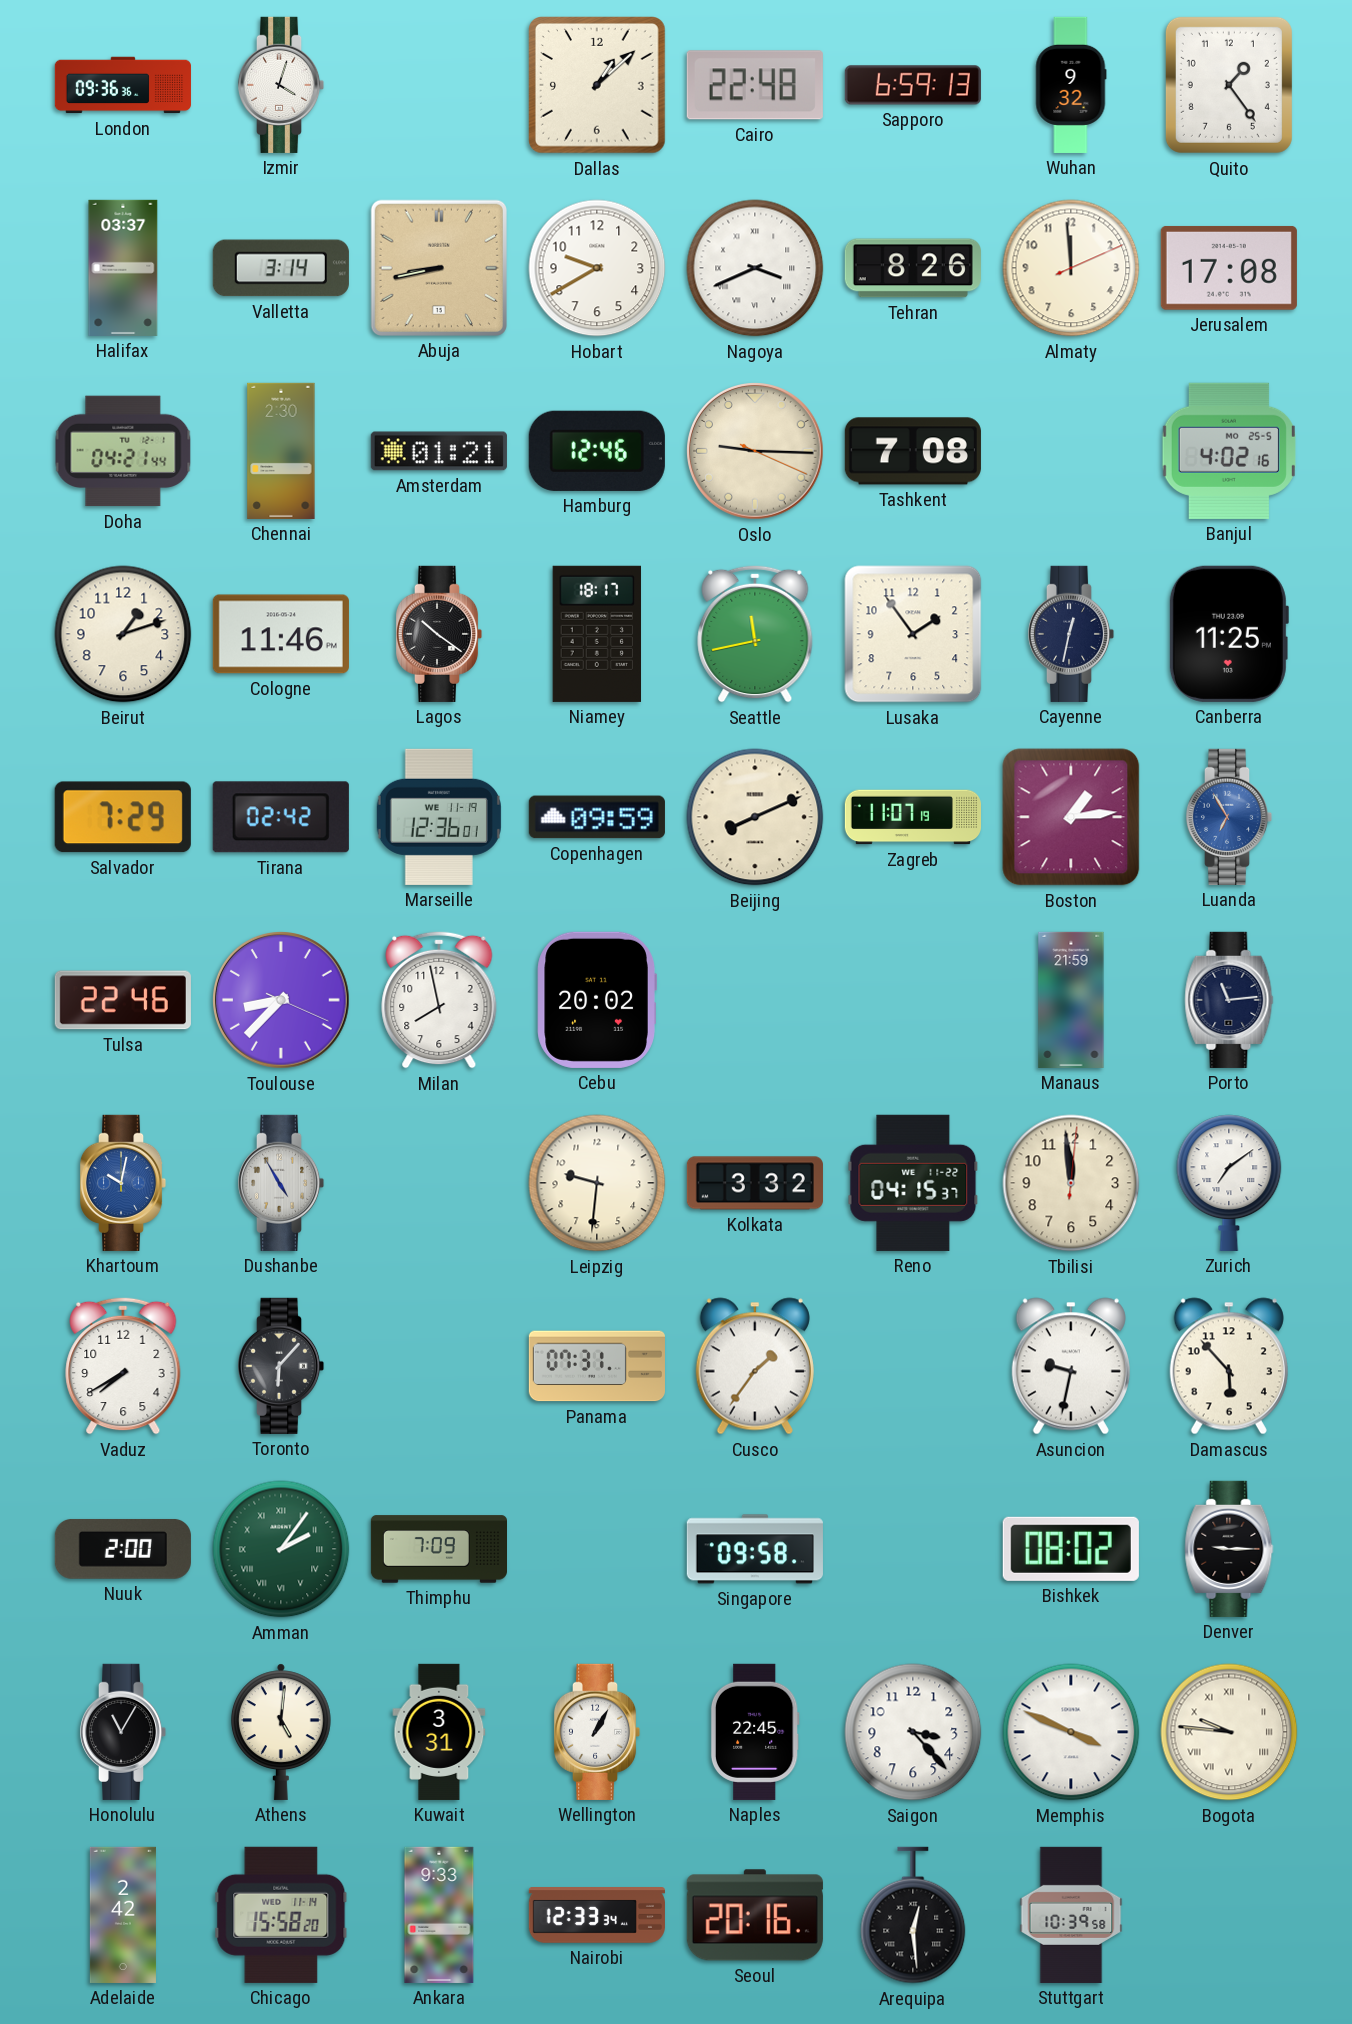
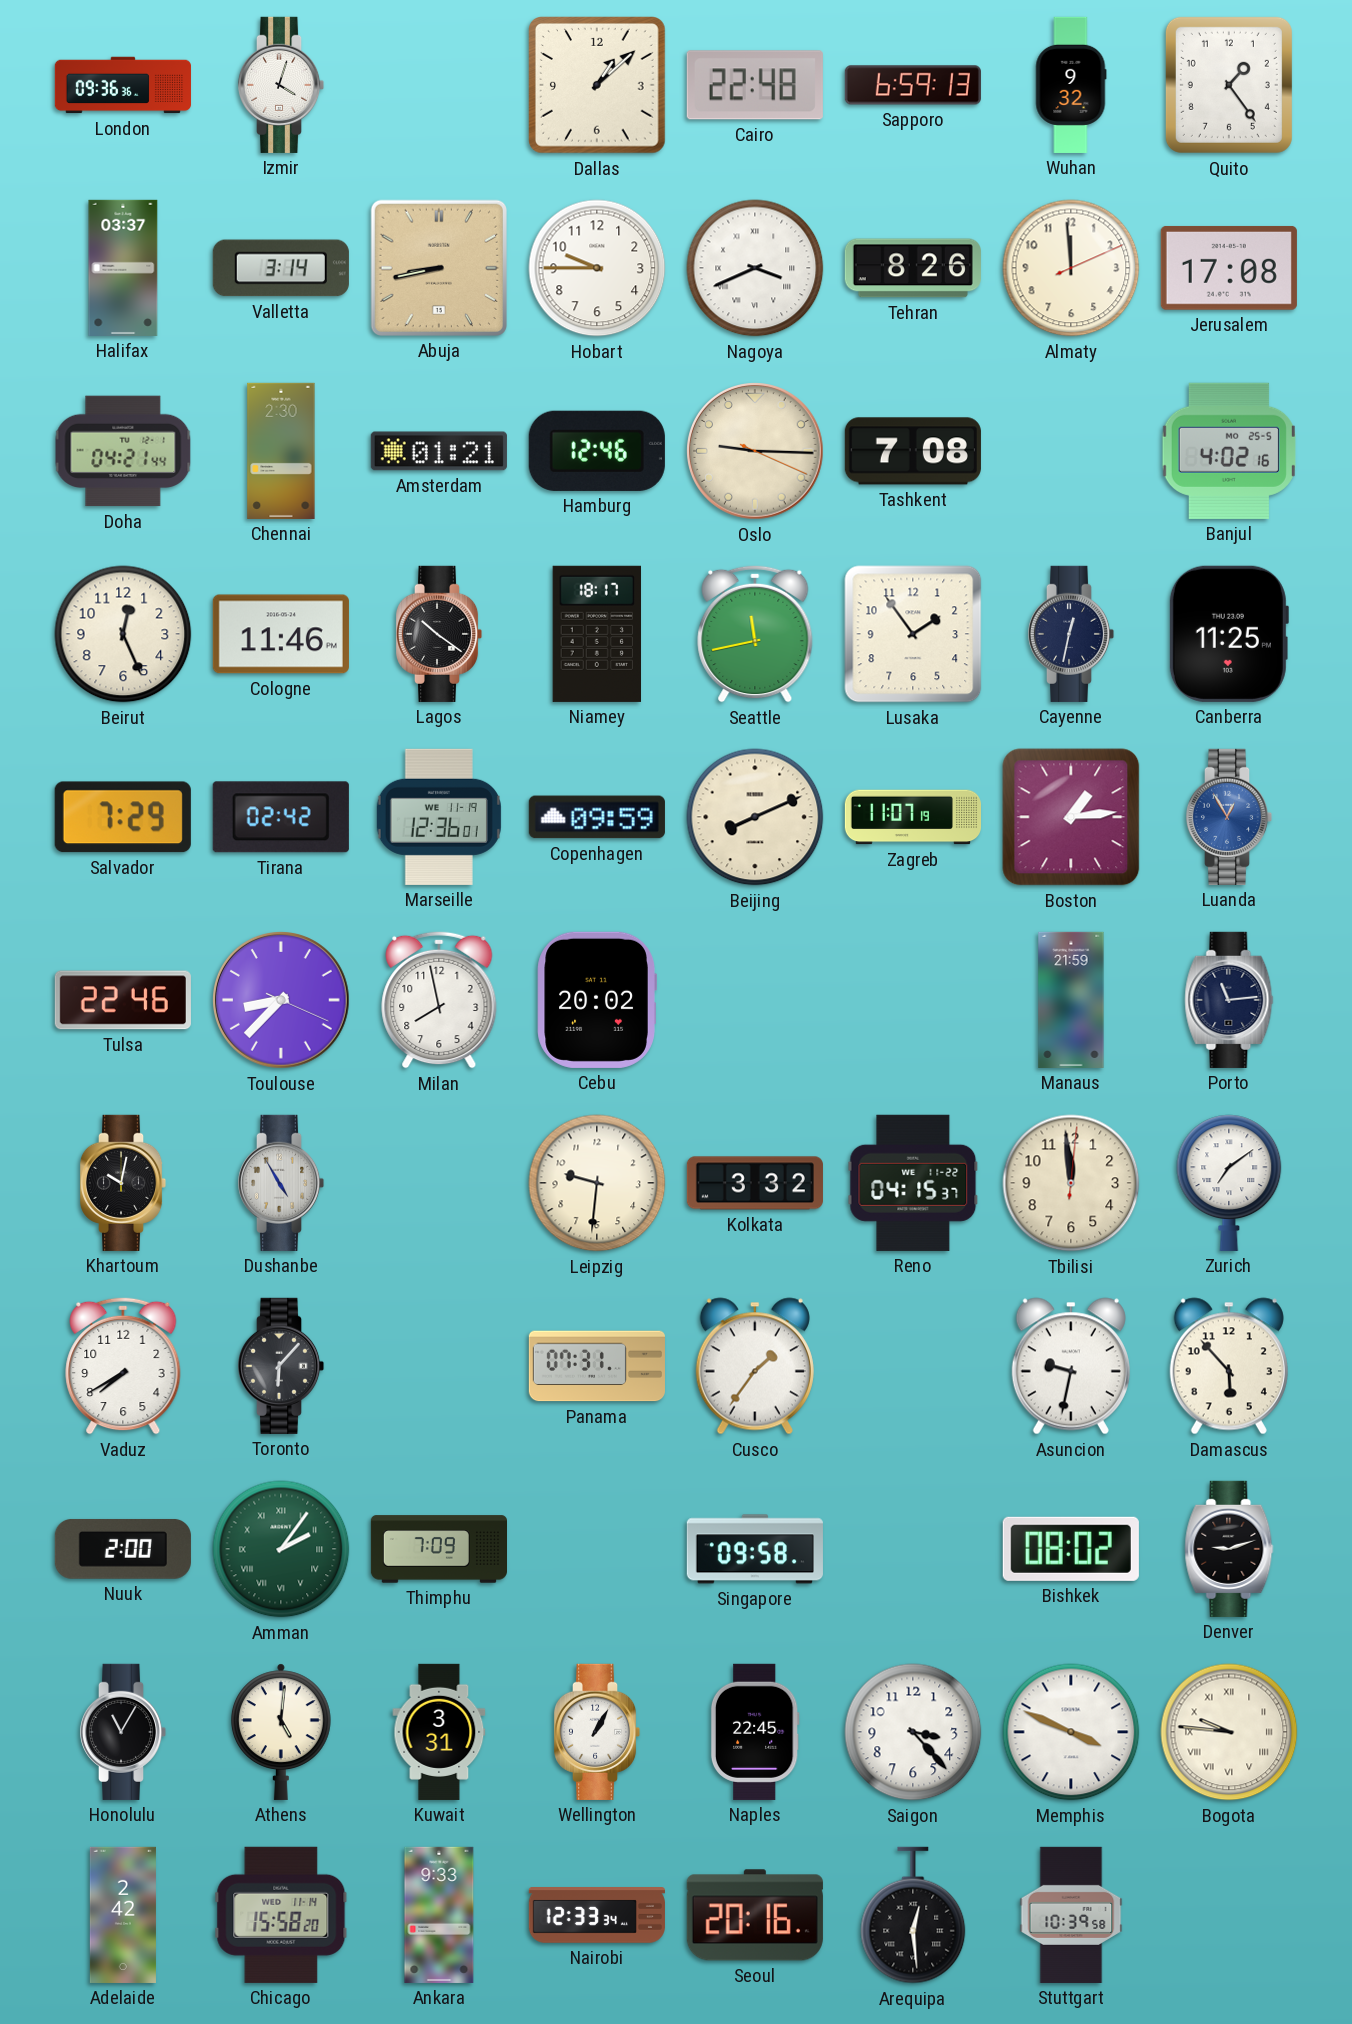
Hobart: 9:40 -> 9:45 (597, 268)
Beirut: 1:12 -> 12:26 (123, 634)
Luanda: 6:55 -> 12:55 (1229, 817)
Khartoum dial: blue -> black (123, 1183)
Denver: 9:15 -> 9:12 (1229, 1549)
